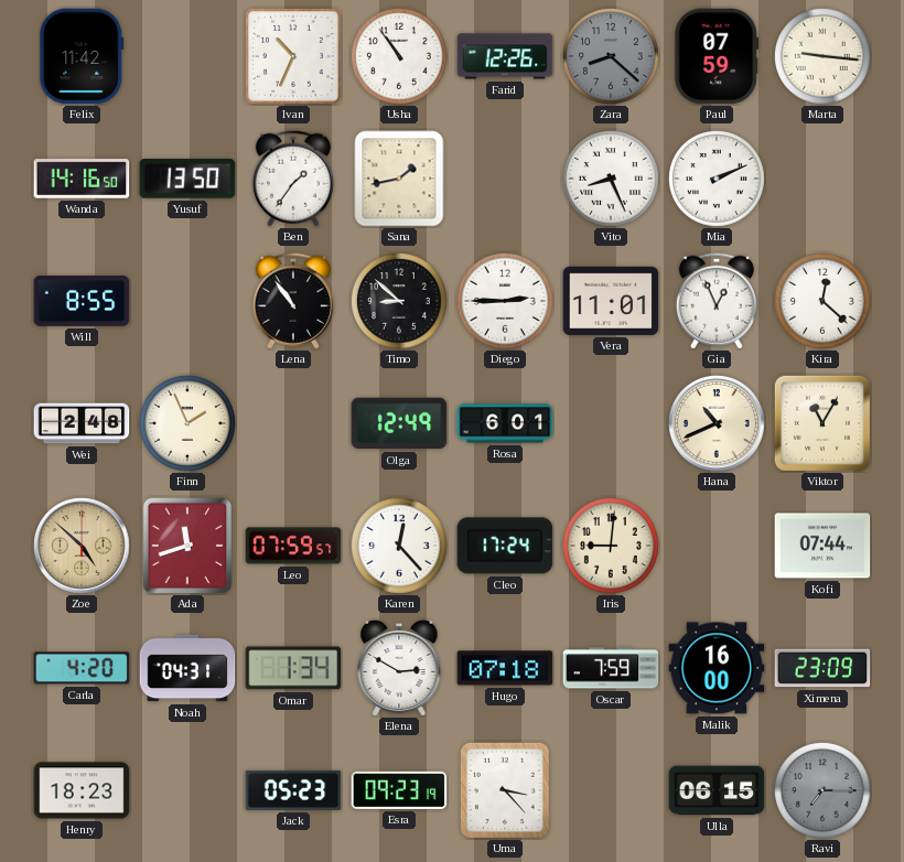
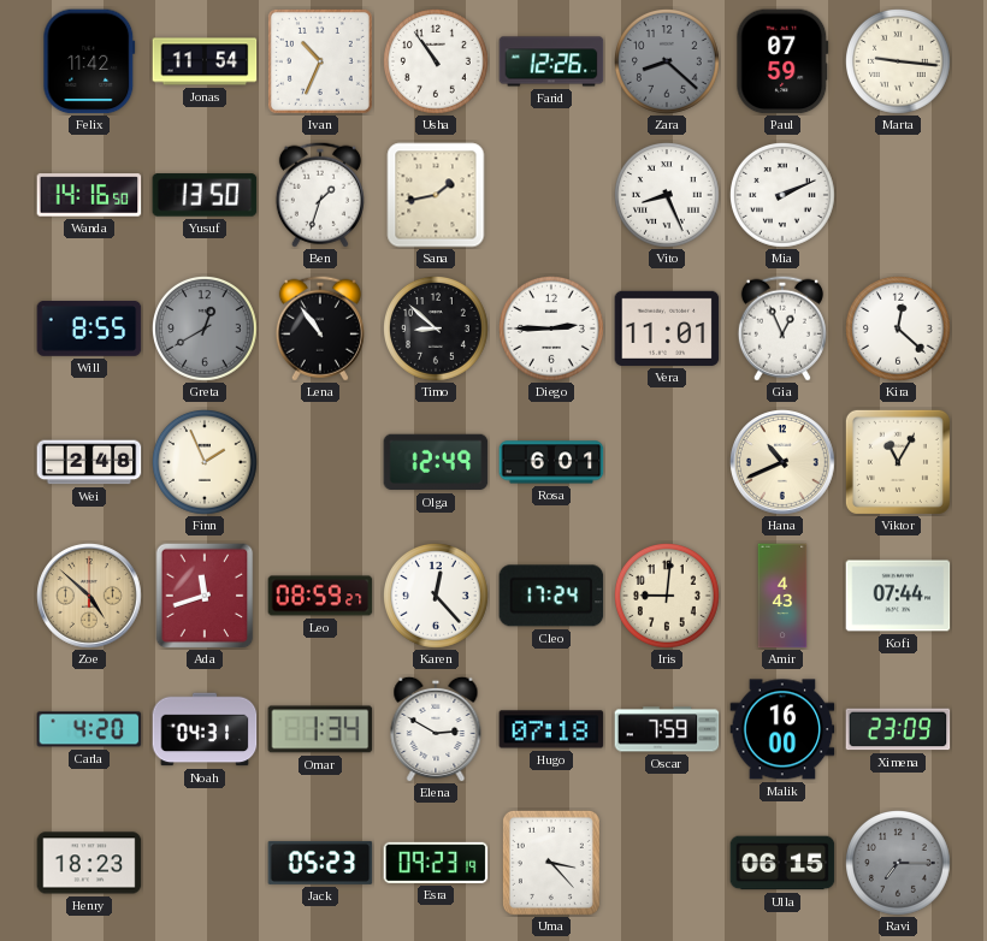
Jonas: none -> 11:54 (205, 61)
Ben: 1:36 -> 1:33 (320, 195)
Greta: none -> 12:40 (206, 330)
Leo: 07:59 -> 08:59 (320, 596)
Amir: none -> 4:43 (782, 596)
